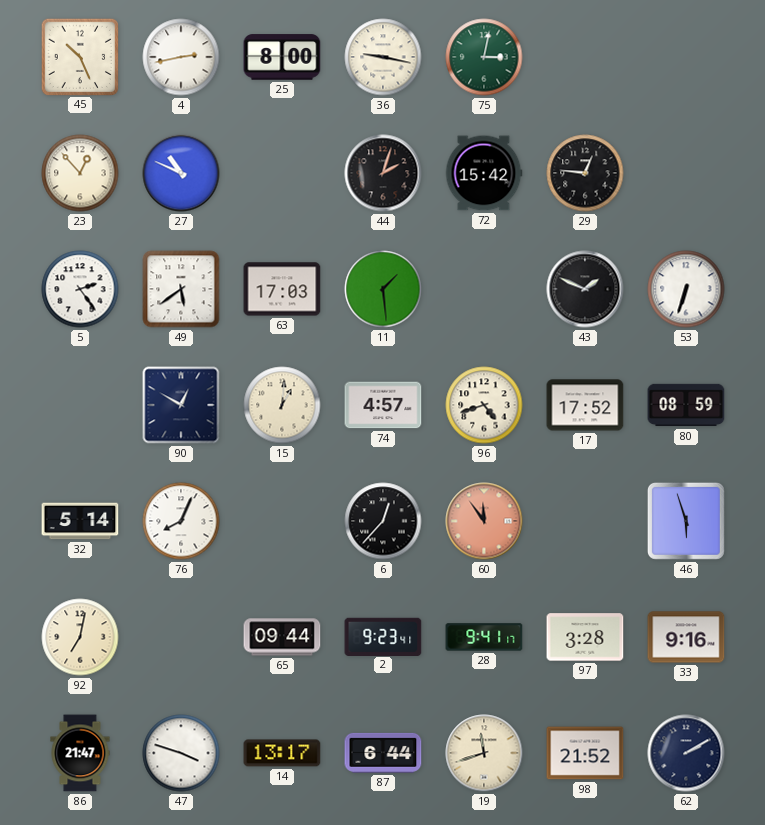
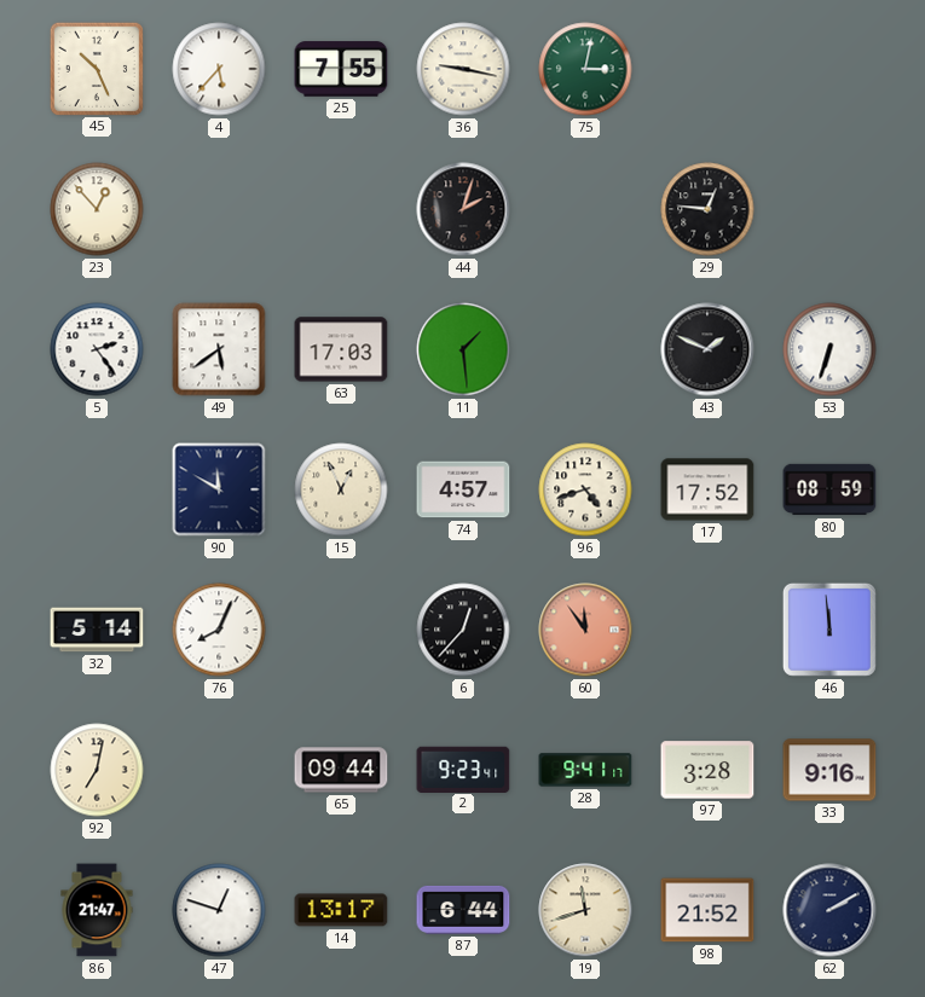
4: 2:43 -> 5:37 (219, 69)
25: 8:00 -> 7:55 (341, 69)
27: 10:49 -> none (181, 173)
72: 15:42 -> none (484, 173)
90: 12:50 -> 11:50 (219, 489)
15: 1:01 -> 12:56 (341, 489)
46: 5:57 -> 11:59 (829, 630)
47: 3:48 -> 12:48 (219, 910)
